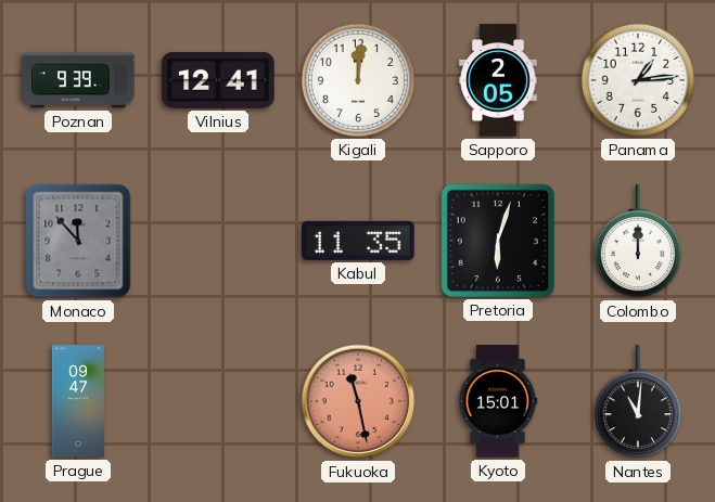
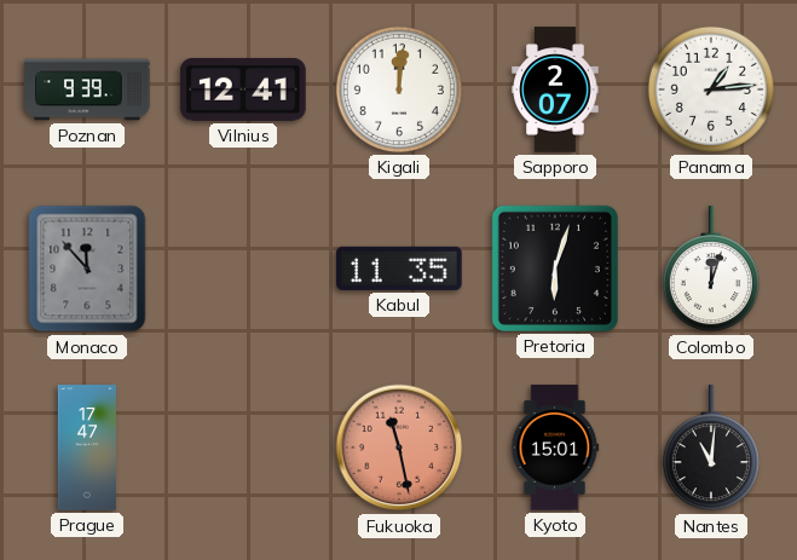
Sapporo: 2:05 -> 2:07 (555, 90)
Colombo: 12:00 -> 12:03 (711, 270)
Prague: 09:47 -> 17:47 (86, 448)
